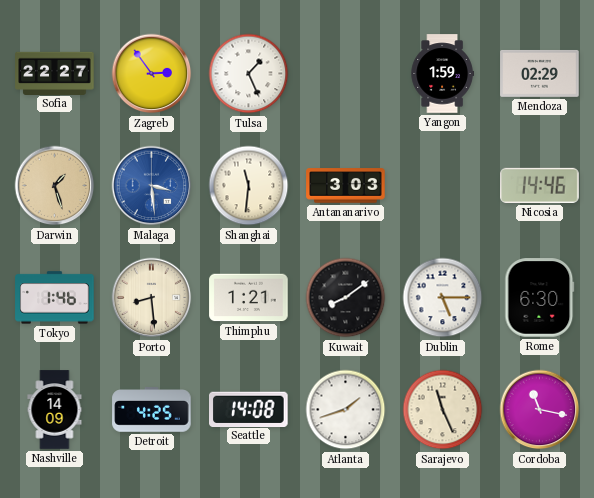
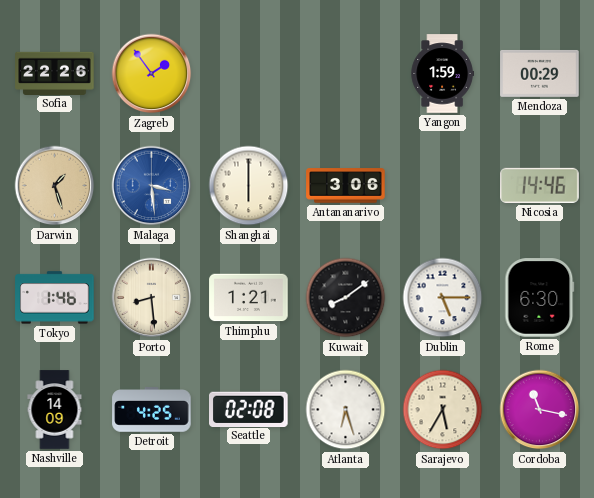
Sofia: 22:27 -> 22:26 (55, 73)
Zagreb: 2:54 -> 1:54 (152, 74)
Tulsa: 1:26 -> none (249, 74)
Mendoza: 02:29 -> 00:29 (540, 73)
Shanghai: 11:31 -> 6:00 (249, 186)
Antananarivo: 3:03 -> 3:06 (346, 186)
Seattle: 14:08 -> 02:08 (249, 409)
Atlanta: 1:42 -> 6:27 (346, 410)
Sarajevo: 11:26 -> 5:35 (443, 410)
